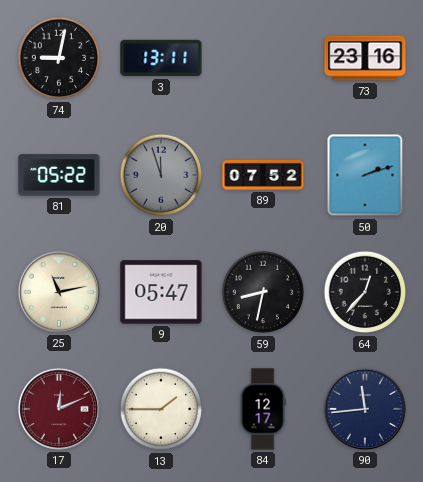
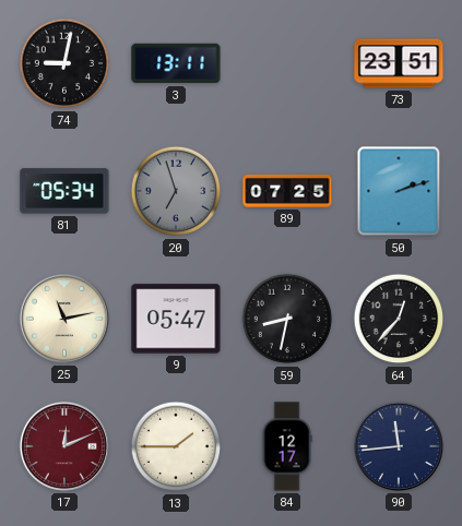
73: 23:16 -> 23:51 (399, 63)
81: 05:22 -> 05:34 (64, 191)
20: 11:57 -> 6:57 (176, 191)
89: 07:52 -> 07:25 (287, 191)
